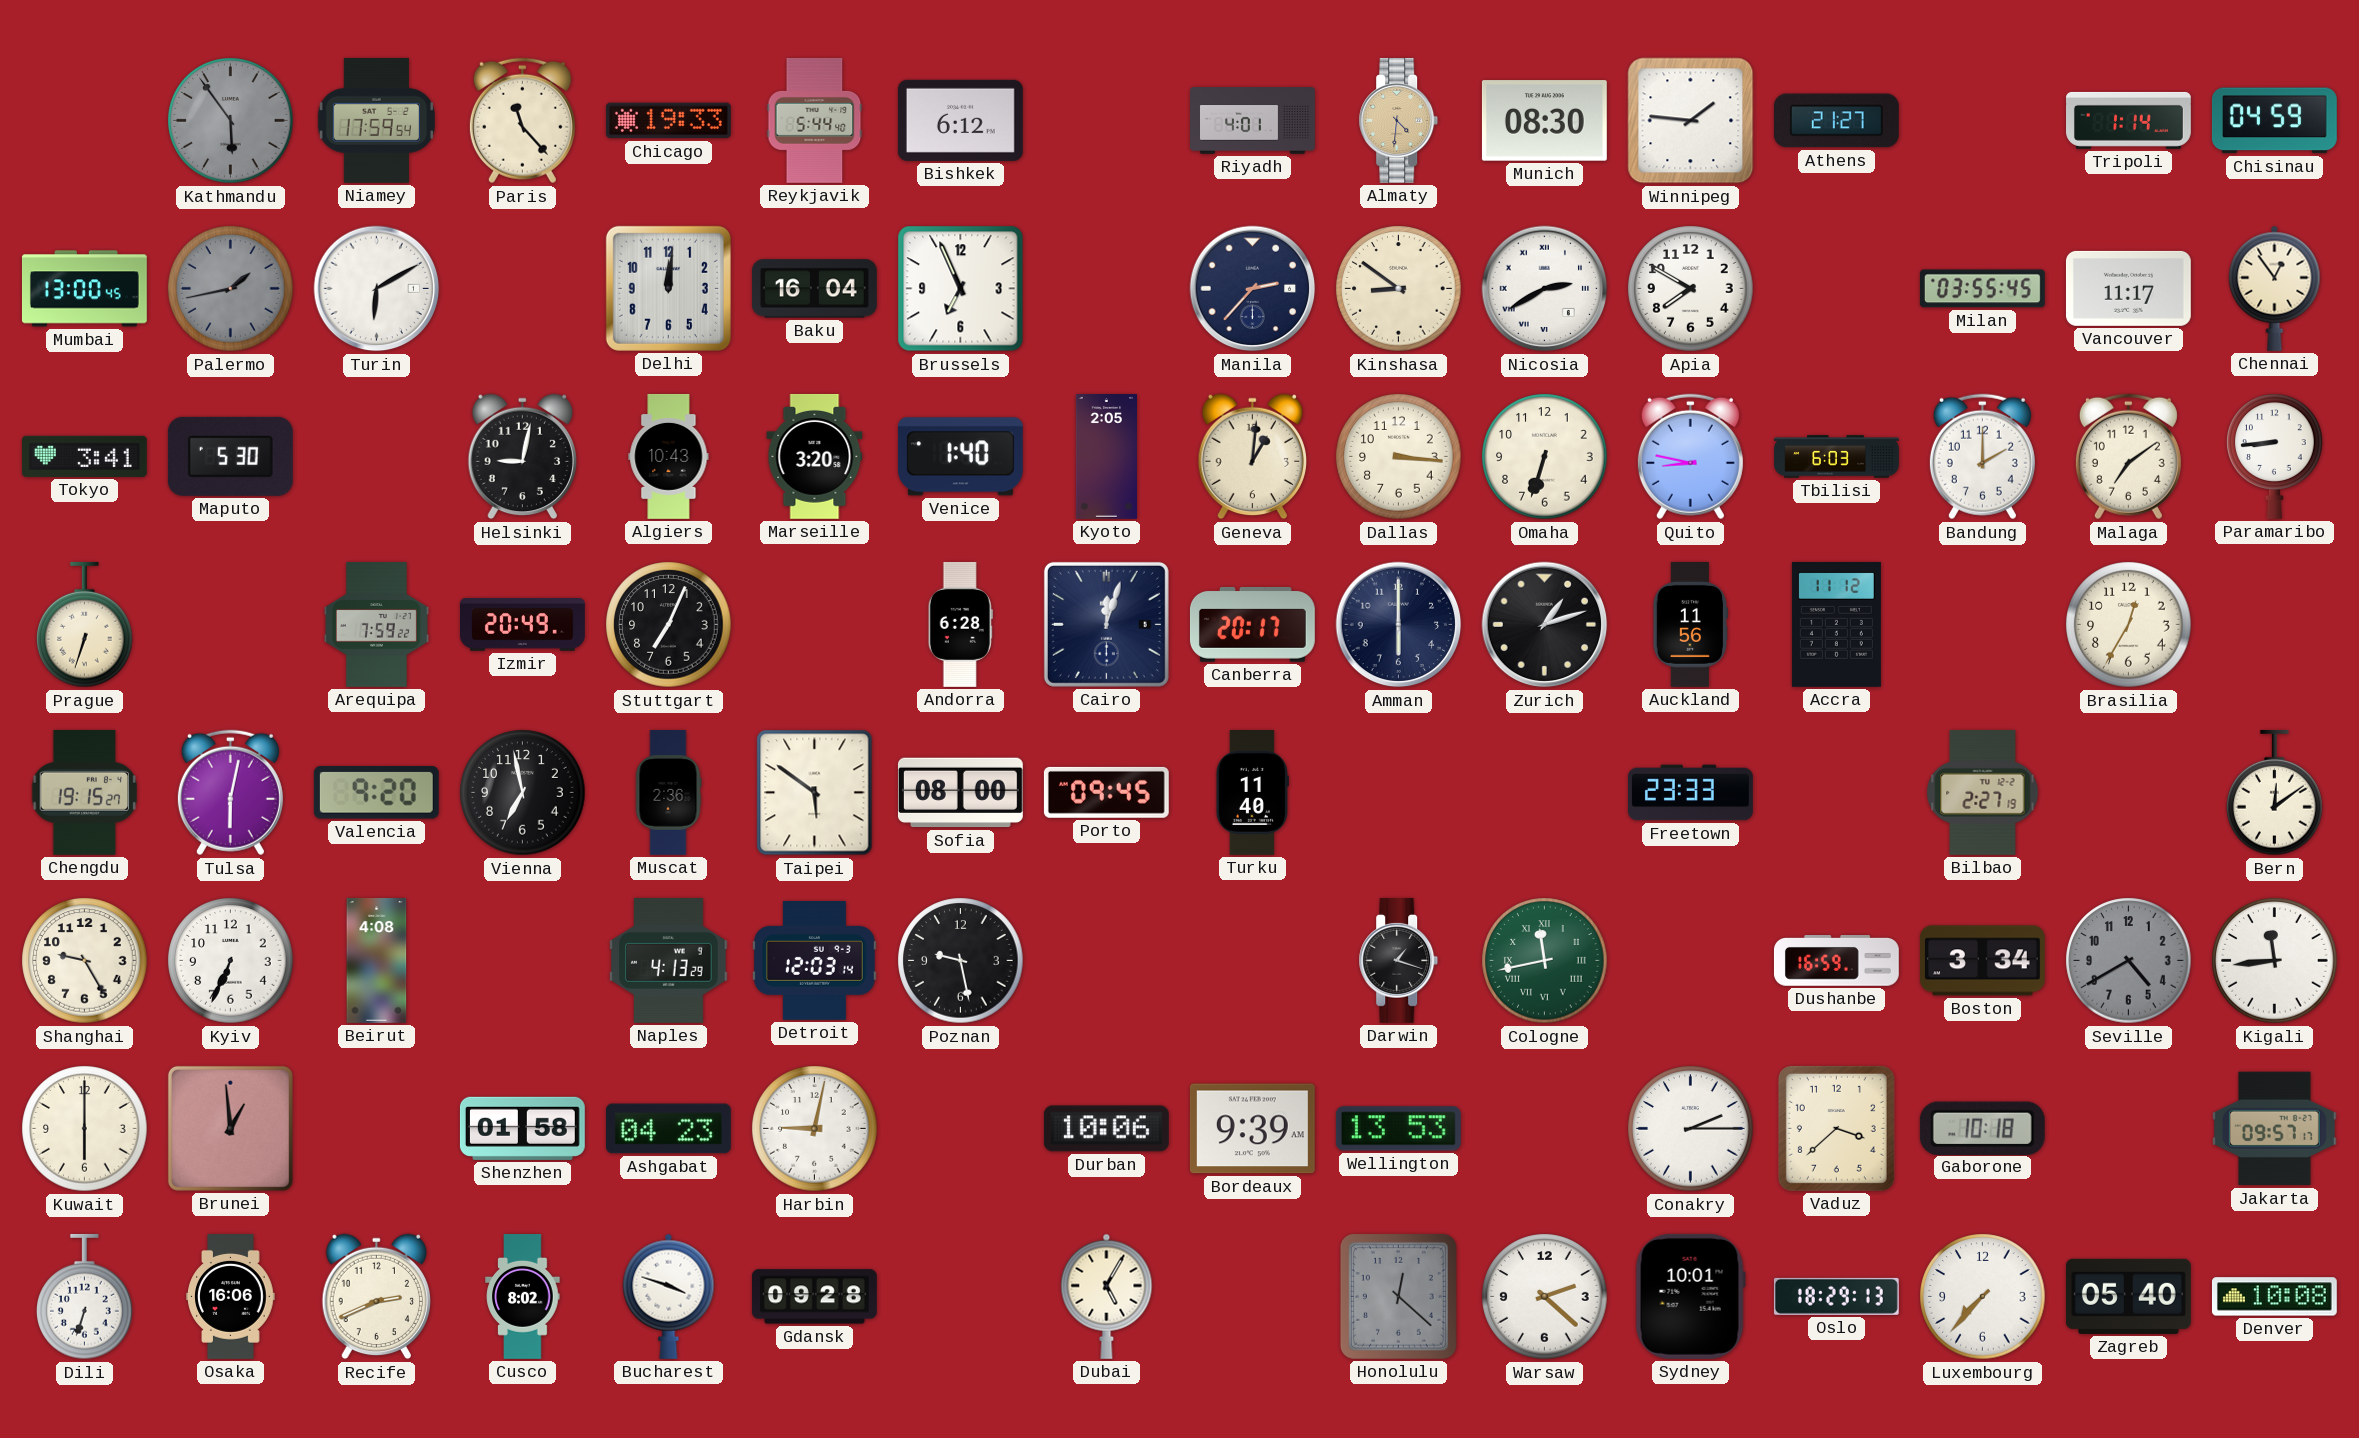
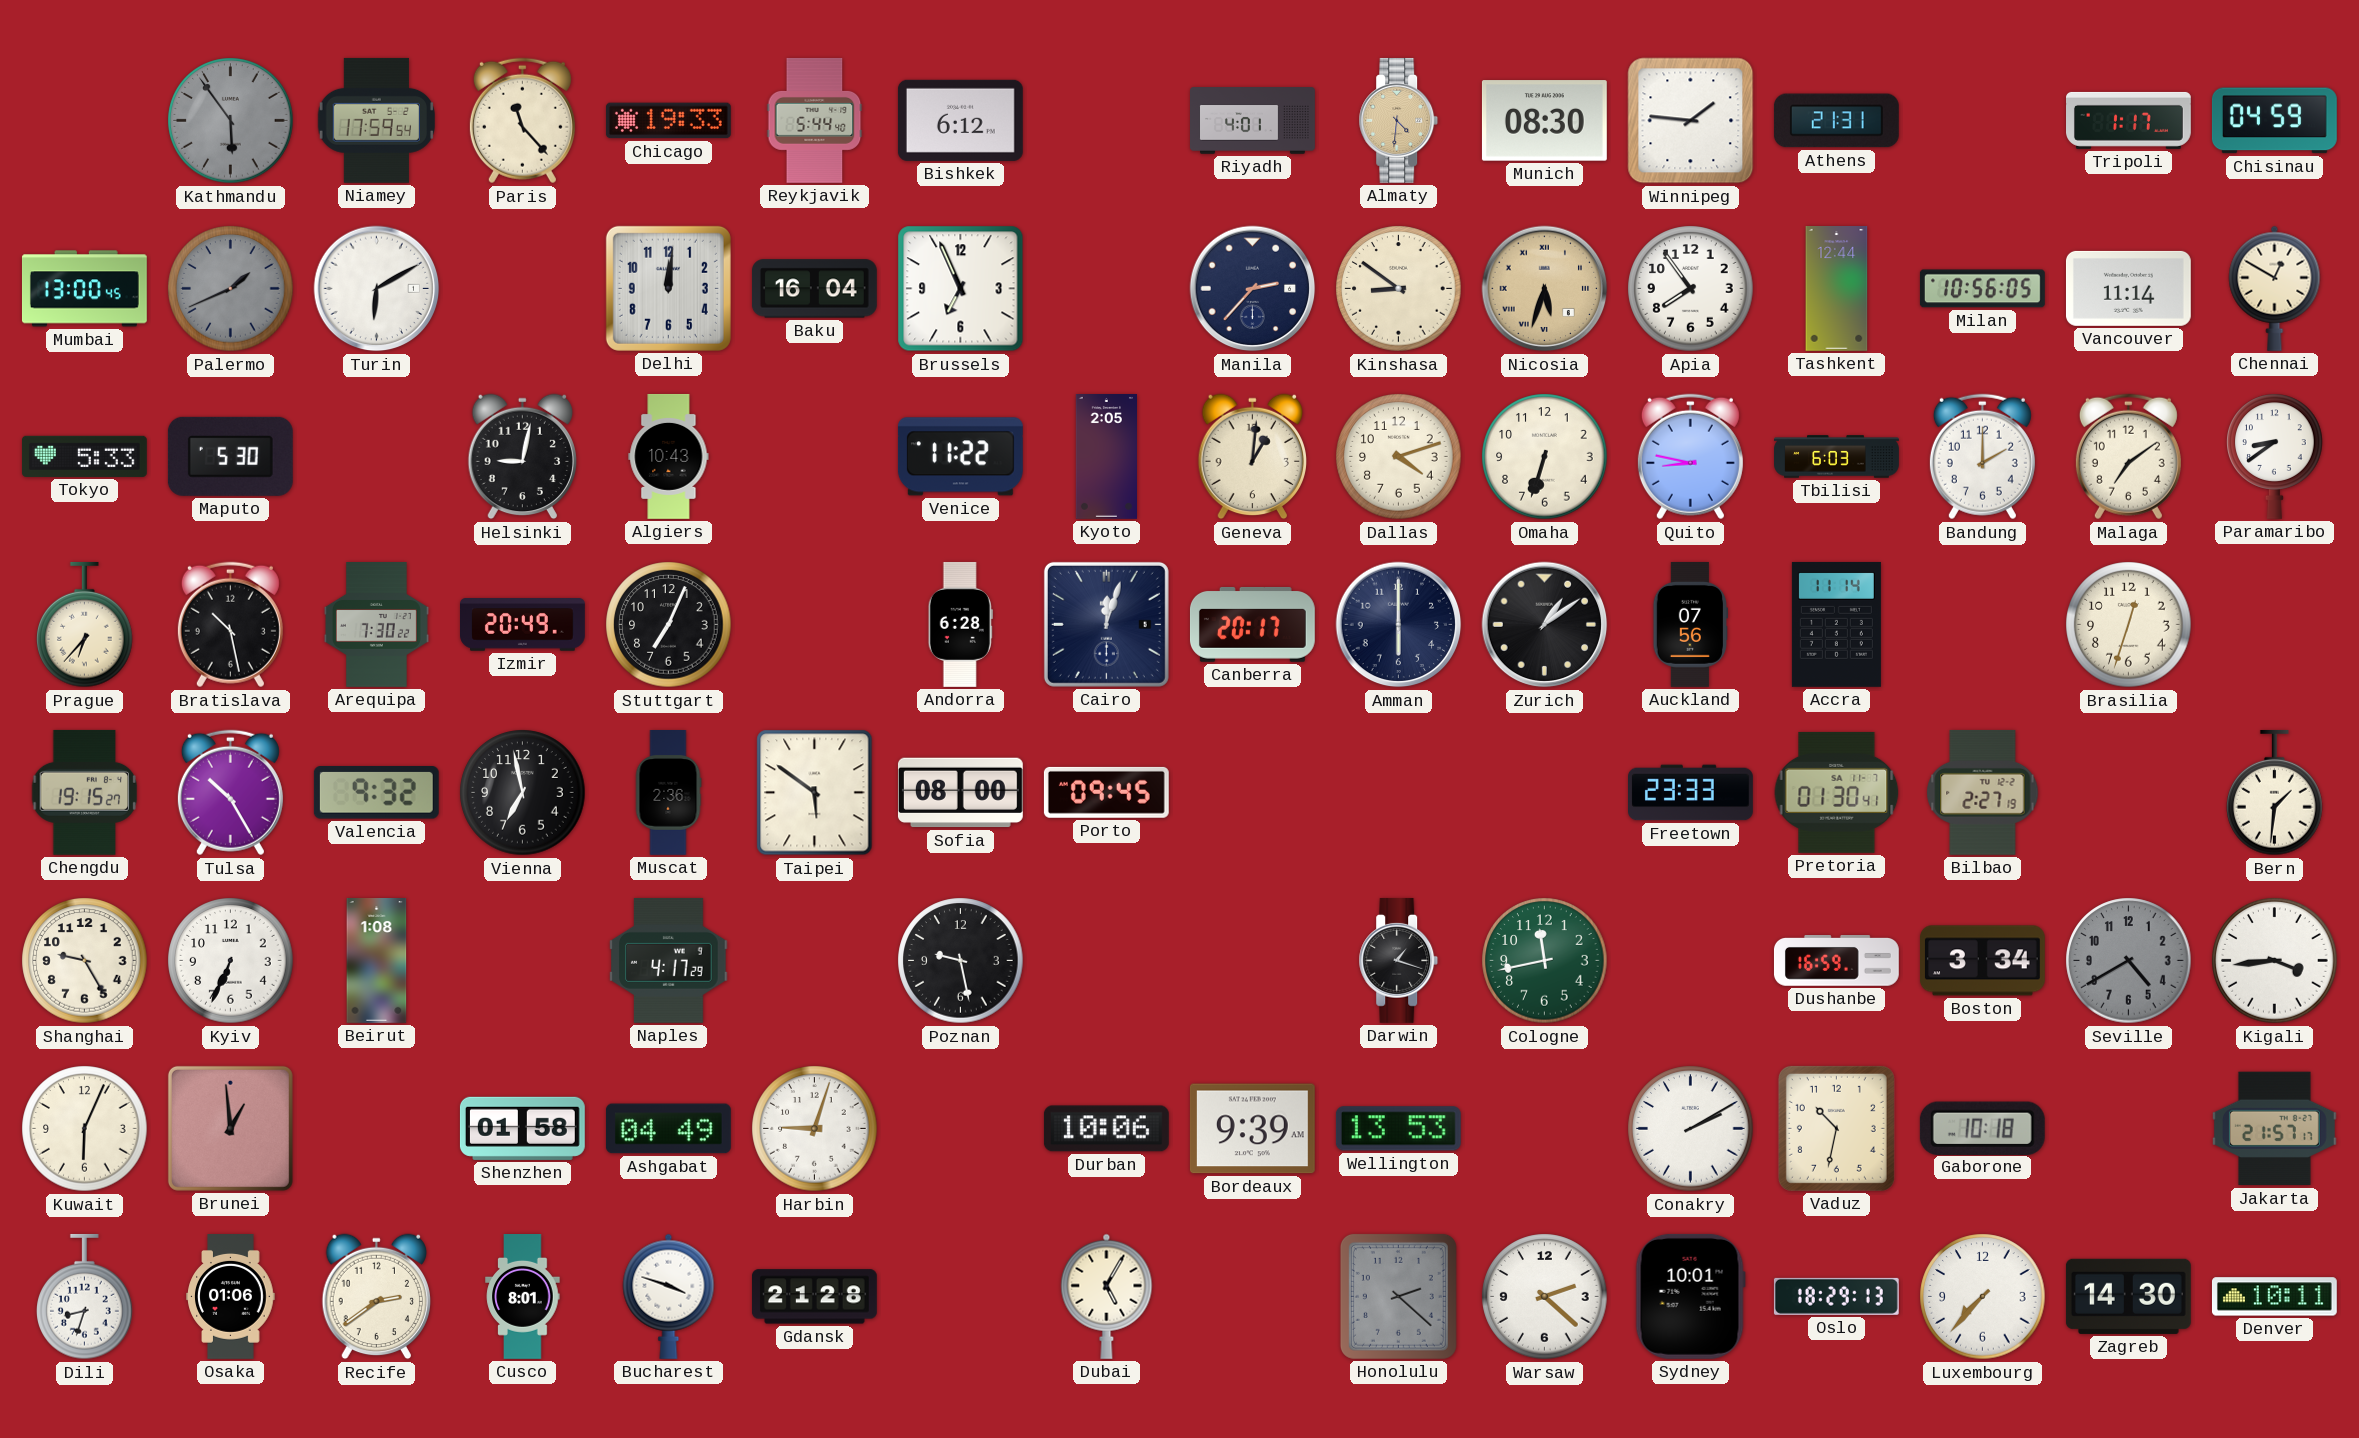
Athens: 21:27 -> 21:31 (1836, 121)
Tripoli: 1:14 -> 1:17 (2129, 120)
Palermo: 1:43 -> 1:41 (231, 289)
Nicosia: 2:40 -> 5:33 (1545, 289)
Nicosia dial: white -> champagne (1545, 289)
Apia: 7:50 -> 7:54 (1691, 289)
Tashkent: none -> 12:44 (1837, 289)
Milan: 03:55 -> 10:56 (1982, 289)
Vancouver: 11:17 -> 11:14 (2128, 288)
Chennai: 12:54 -> 12:50 (2275, 288)
Tokyo: 3:41 -> 5:33 (84, 456)
Marseille: 3:20 -> none (815, 456)
Venice: 1:40 -> 11:22 (960, 457)
Dallas: 3:16 -> 4:12 (1399, 457)
Paramaribo: 8:44 -> 8:39 (2275, 456)
Prague: 6:33 -> 6:37 (85, 625)
Bratislava: none -> 10:28 (230, 625)
Arequipa: 7:59 -> 7:30 (376, 625)
Zurich: 1:12 -> 1:09 (1545, 625)
Auckland: 11:56 -> 07:56 (1690, 625)
Accra: 11:12 -> 11:14 (1836, 624)
Brasilia: 12:35 -> 12:33 (2129, 625)
Tulsa: 6:02 -> 10:25 (230, 793)
Valencia: 9:20 -> 9:32 (376, 793)
Turku: 11:40 -> none (1252, 793)
Pretoria: none -> 01:30 (1837, 792)
Bern: 12:09 -> 1:31 (2275, 793)
Beirut: 4:08 -> 1:08 (377, 961)
Naples: 4:13 -> 4:17 (669, 960)
Detroit: 12:03 -> none (814, 960)
Cologne numerals: Roman -> Arabic (1545, 961)
Kigali: 11:44 -> 3:44 (2275, 961)
Kuwait: 6:00 -> 6:04 (85, 1129)
Ashgabat: 04:23 -> 04:49 (668, 1129)
Harbin: 9:02 -> 9:03 (815, 1129)
Conakry: 2:15 -> 2:10 (1691, 1129)
Vaduz: 3:38 -> 10:32 (1836, 1128)
Jakarta: 09:57 -> 21:57 (2274, 1129)
Dili: 6:33 -> 8:33 (85, 1297)
Osaka: 16:06 -> 01:06 (231, 1297)
Recife: 2:41 -> 2:39 (376, 1297)
Cusco: 8:02 -> 8:01 (523, 1297)
Gdansk: 09:28 -> 21:28 (814, 1297)
Honolulu: 12:22 -> 2:22 (1398, 1296)
Zagreb: 05:40 -> 14:30 (2128, 1296)
Denver: 10:08 -> 10:11 (2274, 1297)
